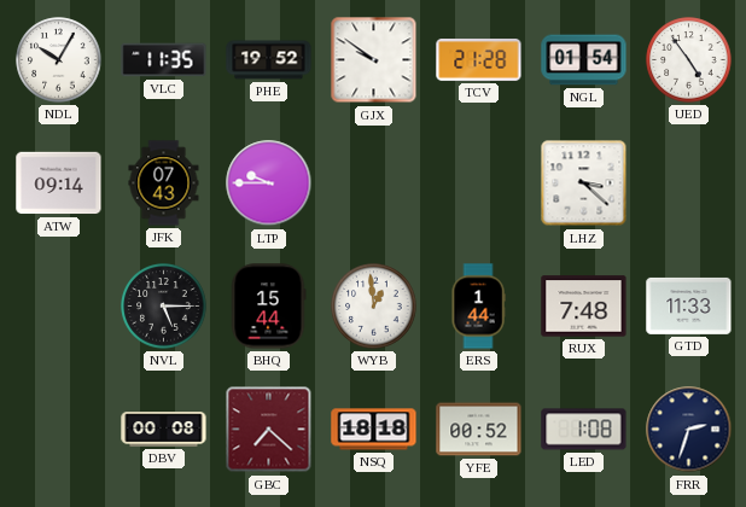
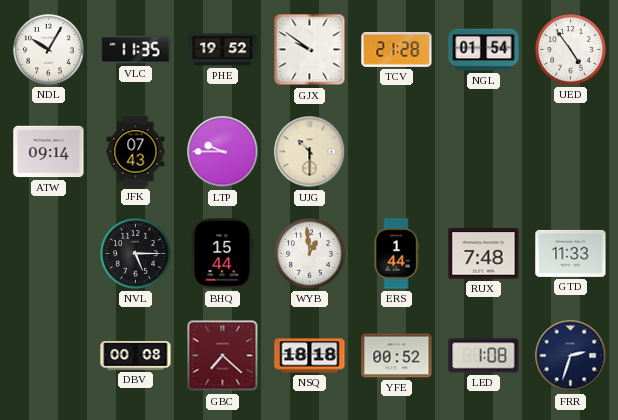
UJG: none -> 10:30 (310, 152)
LHZ: 3:22 -> none (584, 183)
